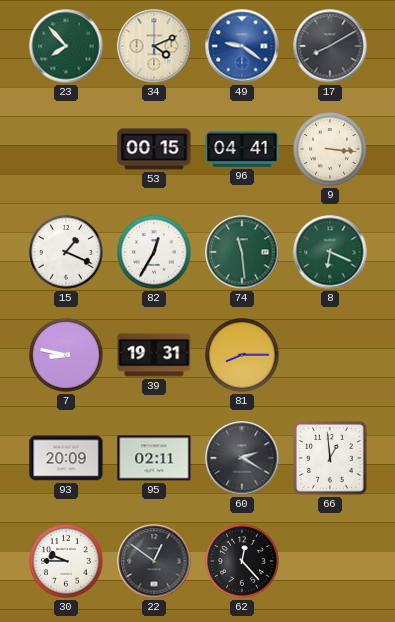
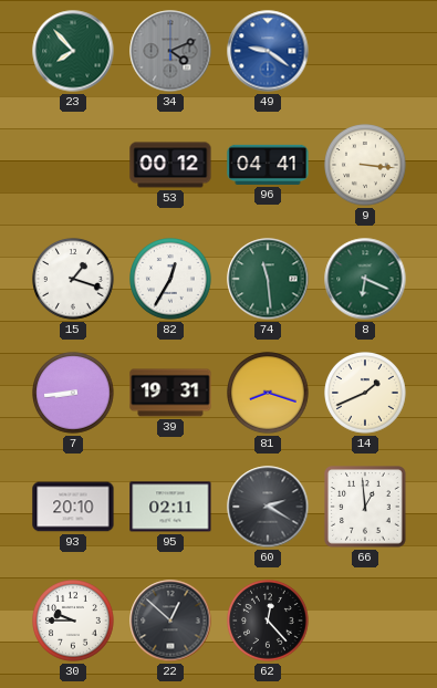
34 dial: cream -> grey (170, 51)
17: 8:10 -> none (330, 46)
53: 00:15 -> 00:12 (170, 165)
15: 1:19 -> 1:18 (74, 280)
7: 8:47 -> 8:44 (74, 394)
81: 8:15 -> 8:18 (269, 394)
14: none -> 1:41 (366, 394)
93: 20:09 -> 20:10 (73, 507)
22: 12:51 -> 12:52 (170, 621)
